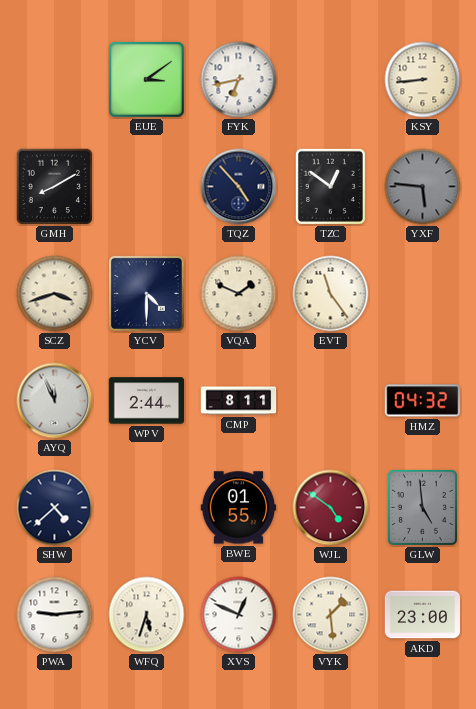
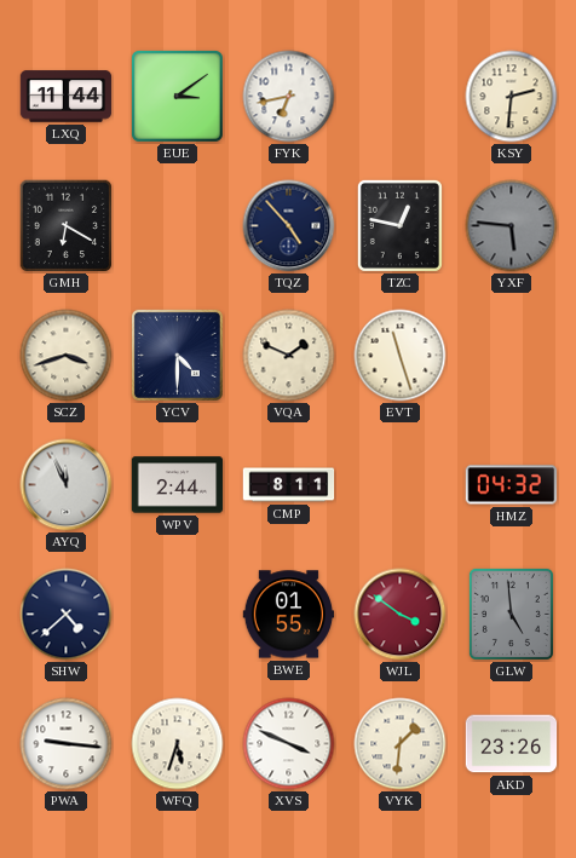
LXQ: none -> 11:44 (67, 97)
KSY: 8:44 -> 2:31 (512, 97)
GMH: 8:10 -> 6:20 (67, 226)
TZC: 12:51 -> 12:47 (399, 225)
EVT: 11:24 -> 11:27 (401, 356)
WJL: 4:51 -> 3:51 (401, 615)
PWA: 9:14 -> 9:16 (67, 744)
XVS: 12:49 -> 3:49 (289, 744)
VYK: 1:29 -> 1:31 (401, 744)
AKD: 23:00 -> 23:26 (512, 744)
